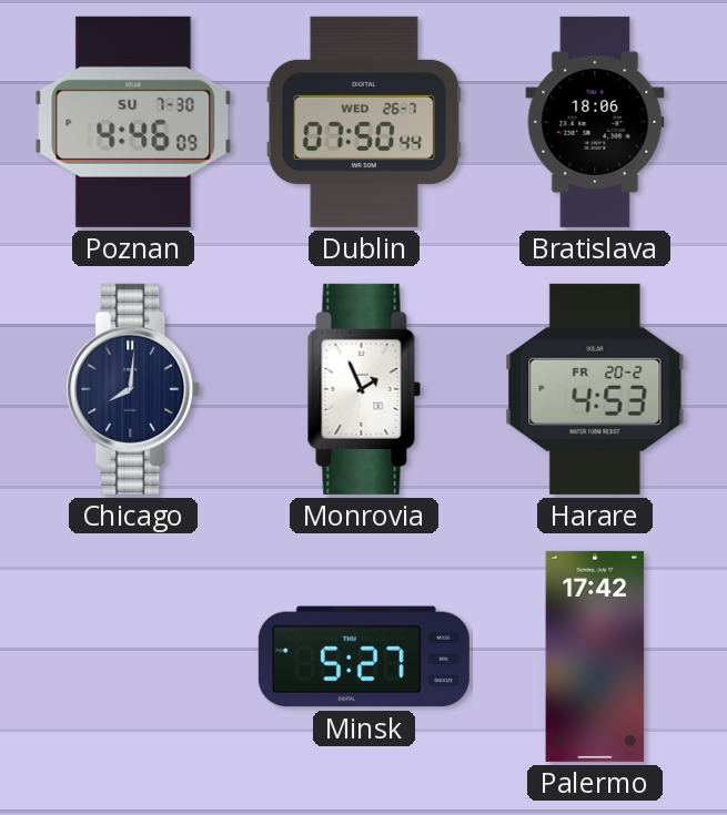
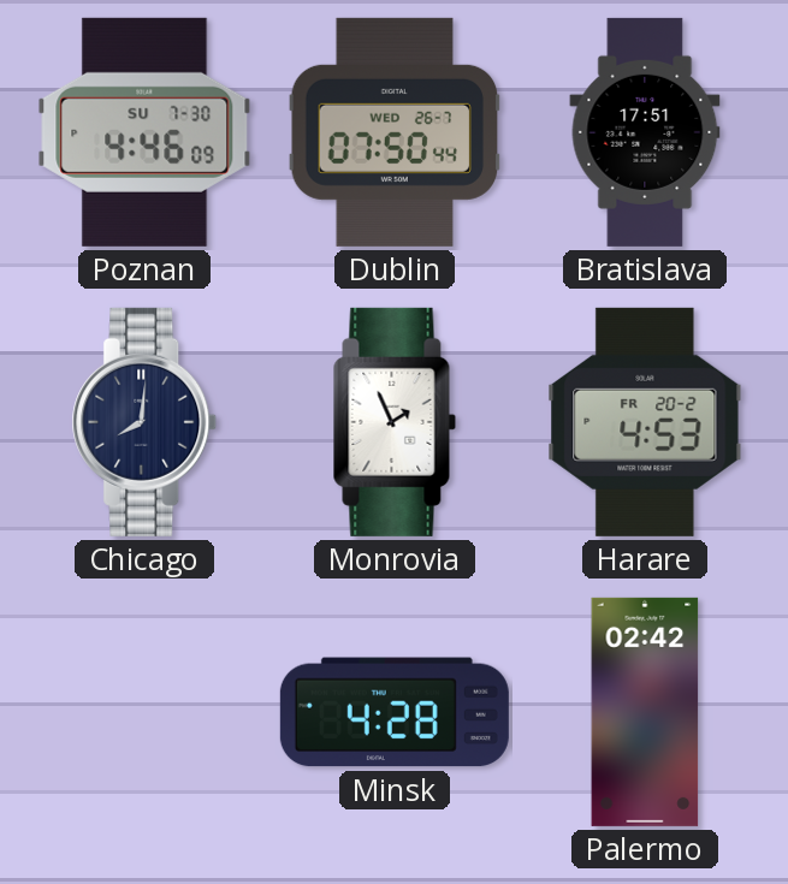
Bratislava: 18:06 -> 17:51 (645, 132)
Minsk: 5:27 -> 4:28 (395, 712)
Palermo: 17:42 -> 02:42 (645, 712)
